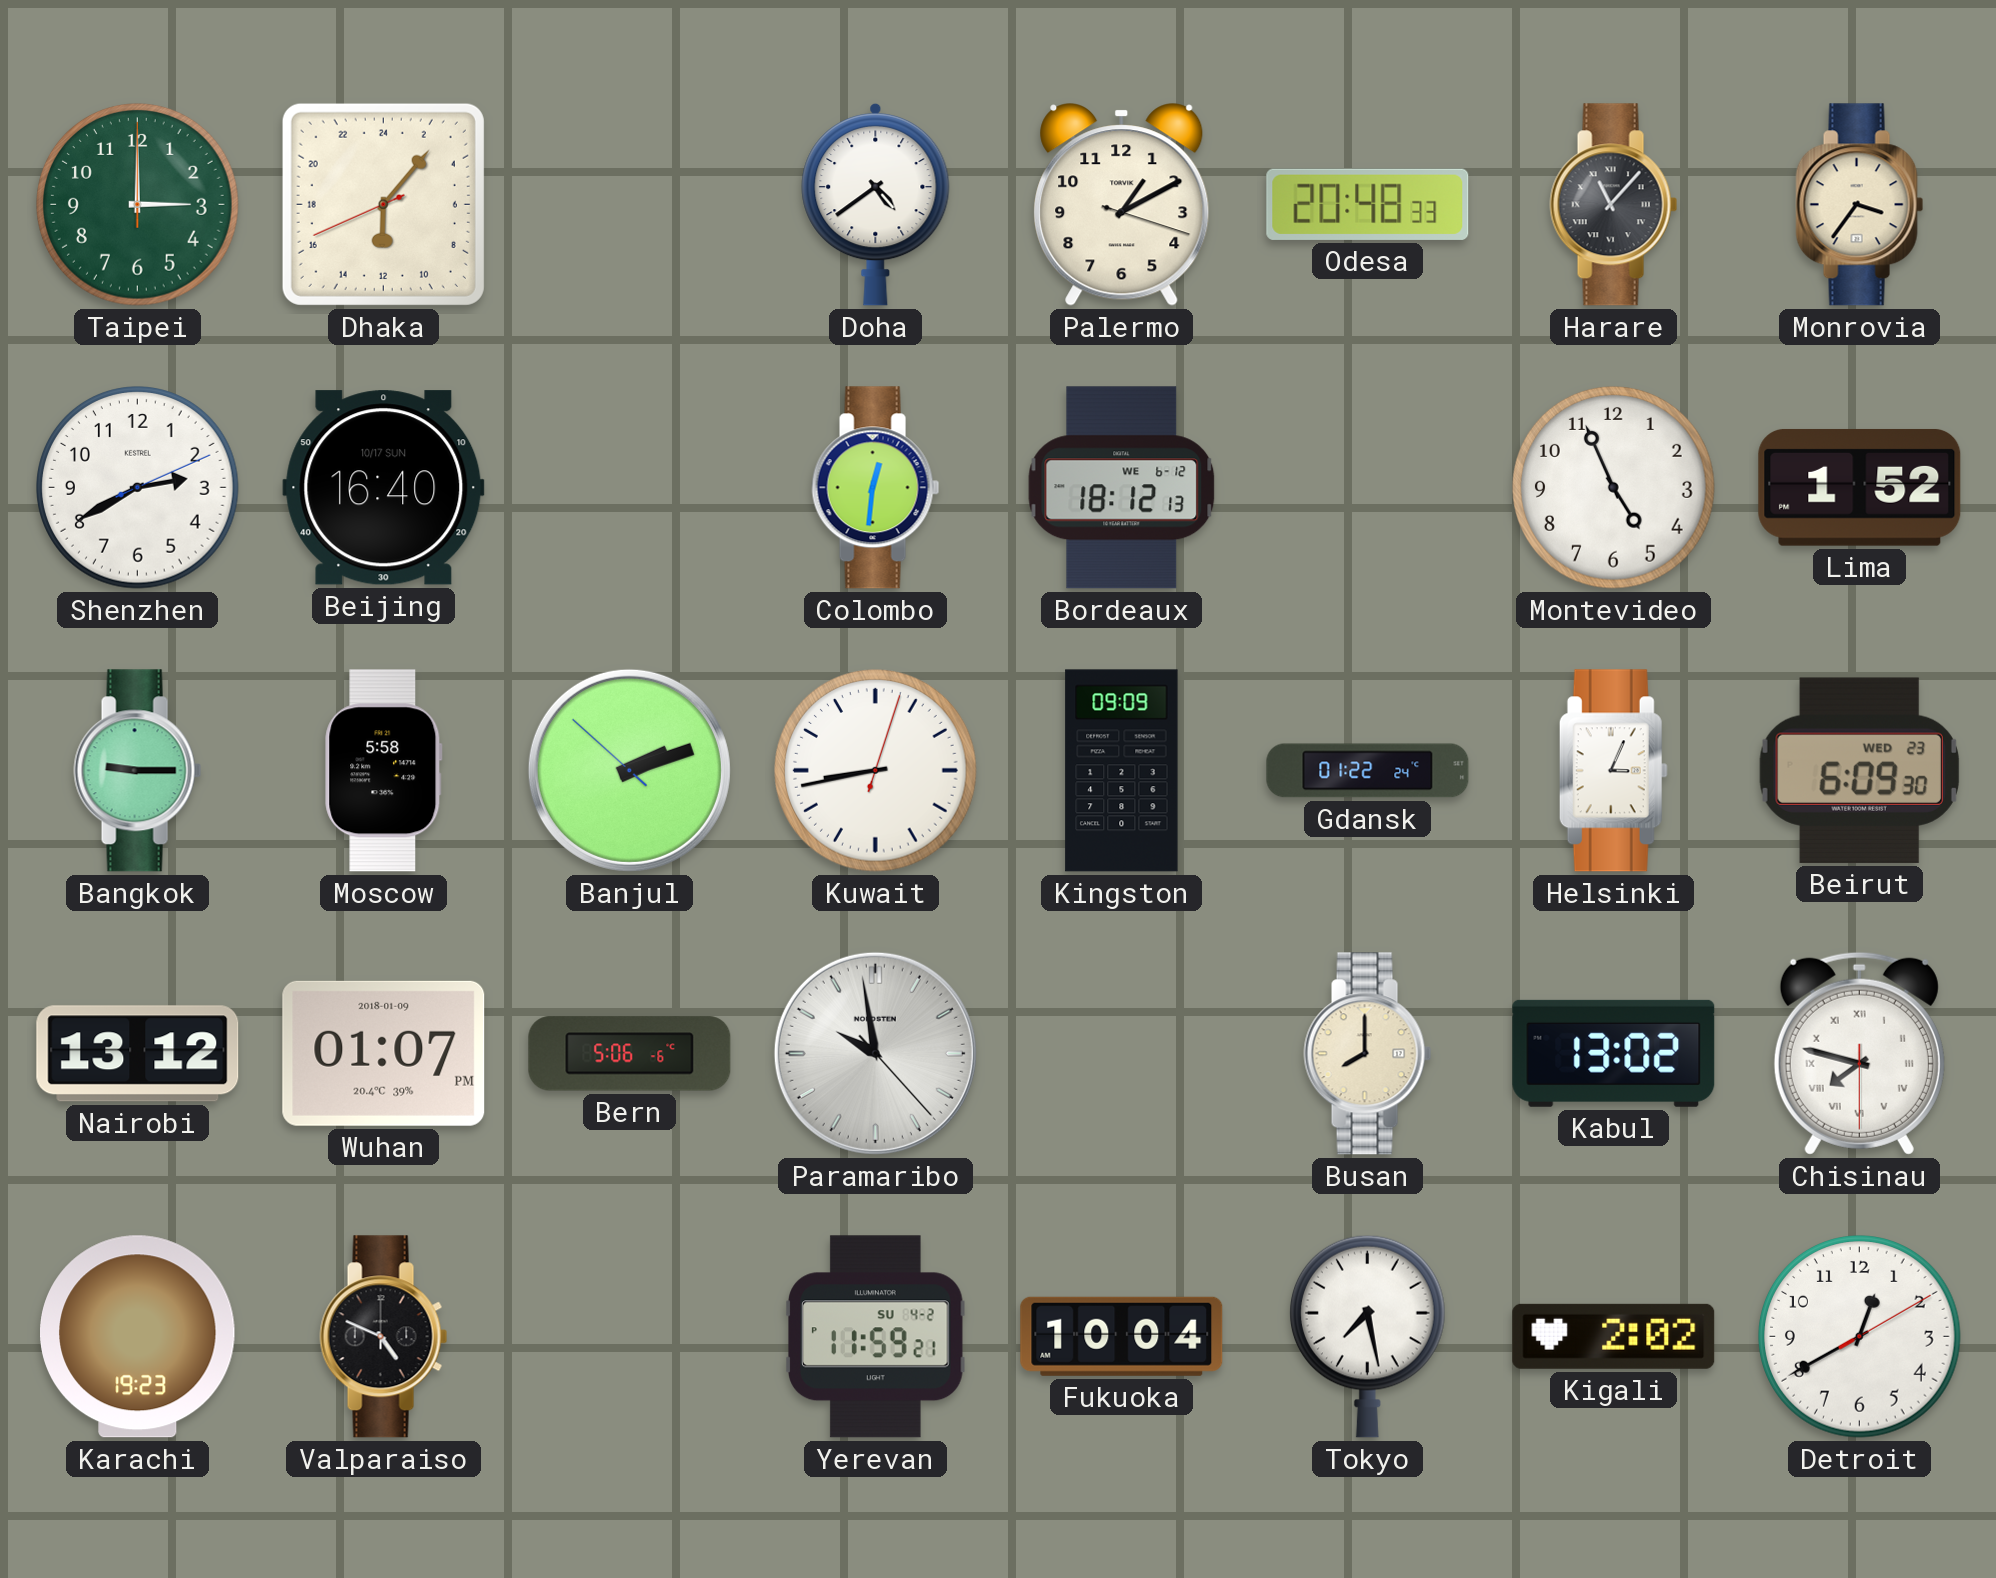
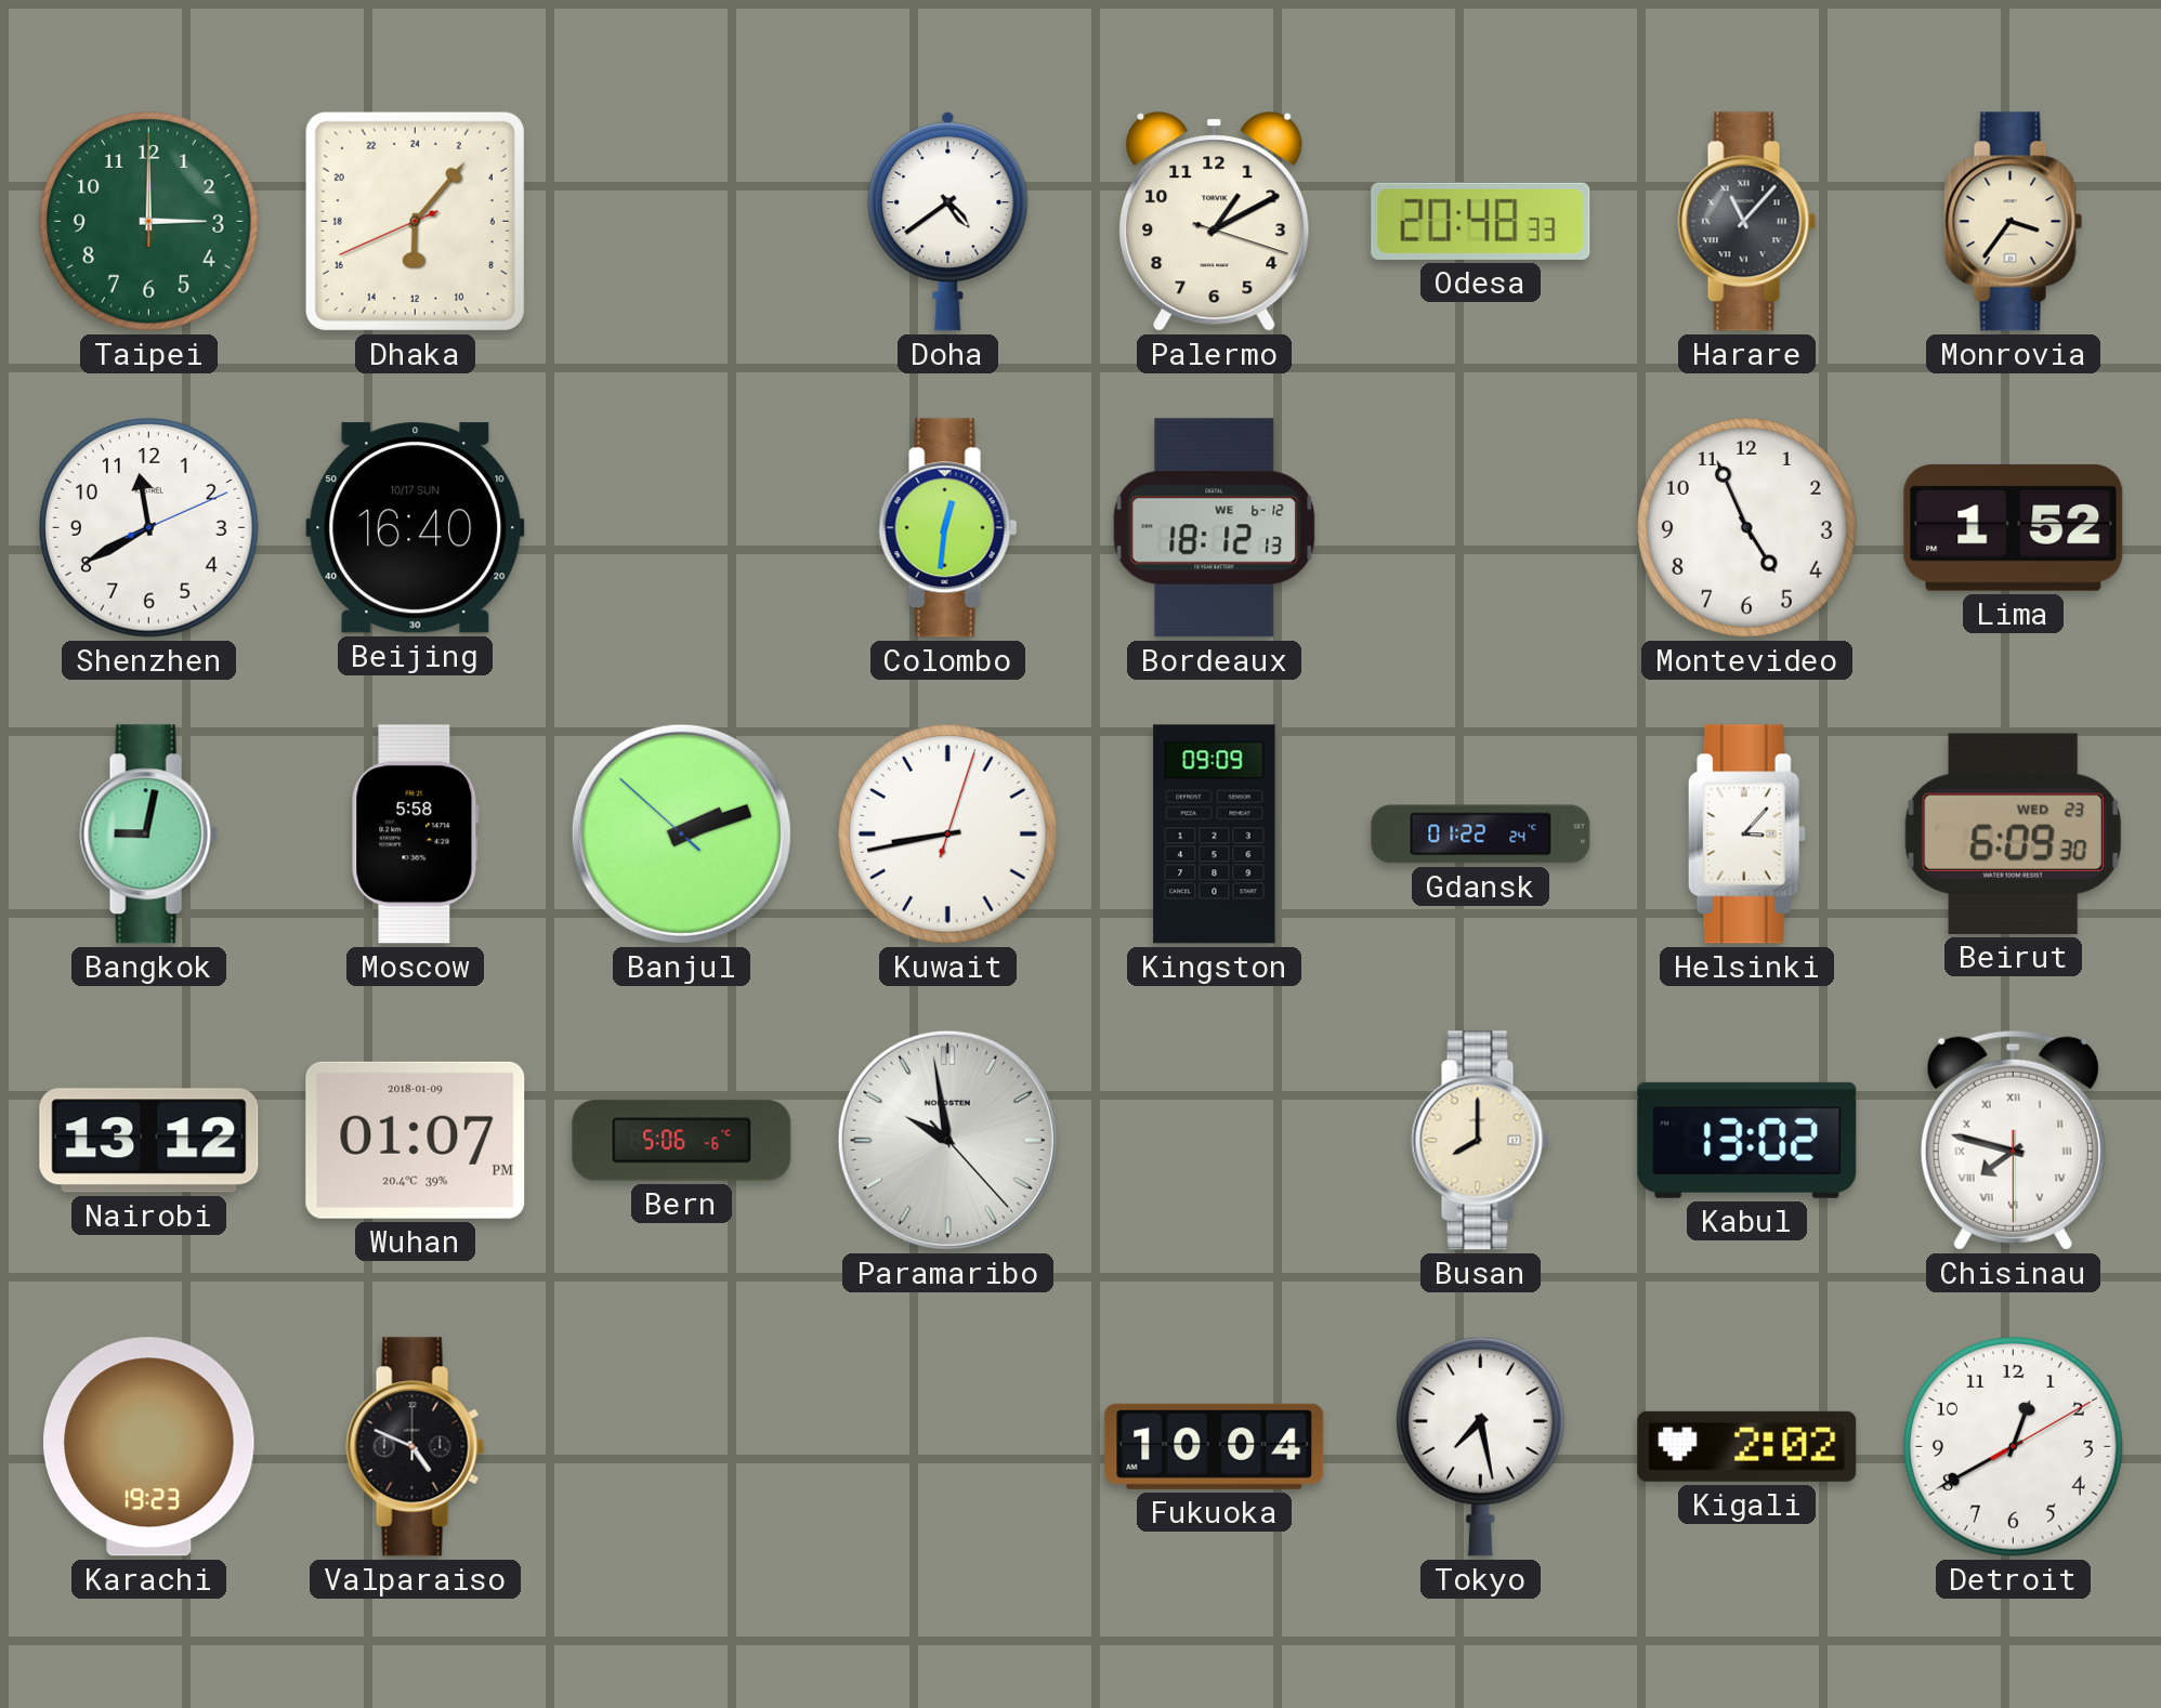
Shenzhen: 2:40 -> 11:40 (149, 528)
Bangkok: 9:15 -> 9:02 (149, 835)
Helsinki: 3:04 -> 3:07 (1746, 835)
Yerevan: 11:59 -> none (876, 1337)
